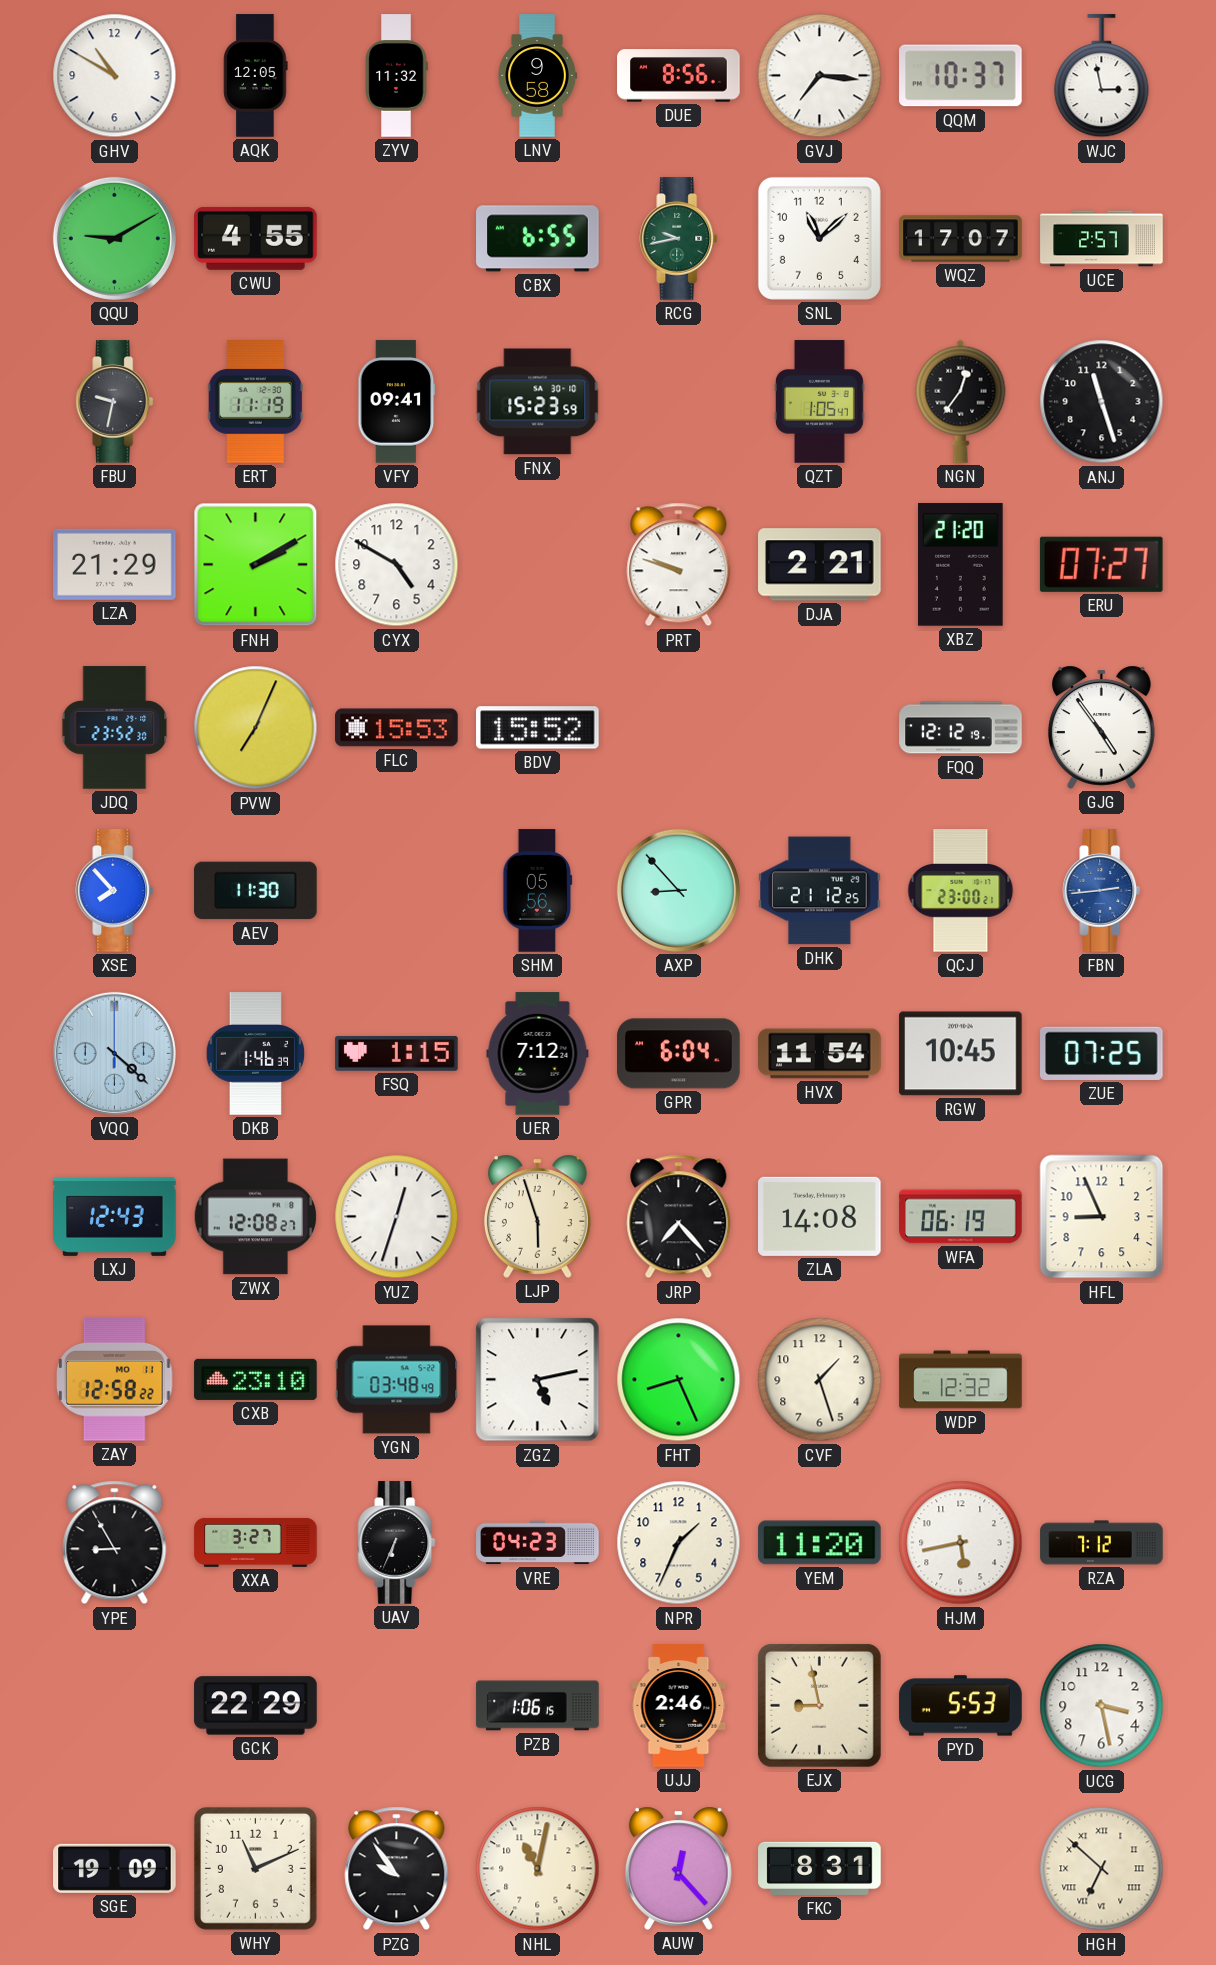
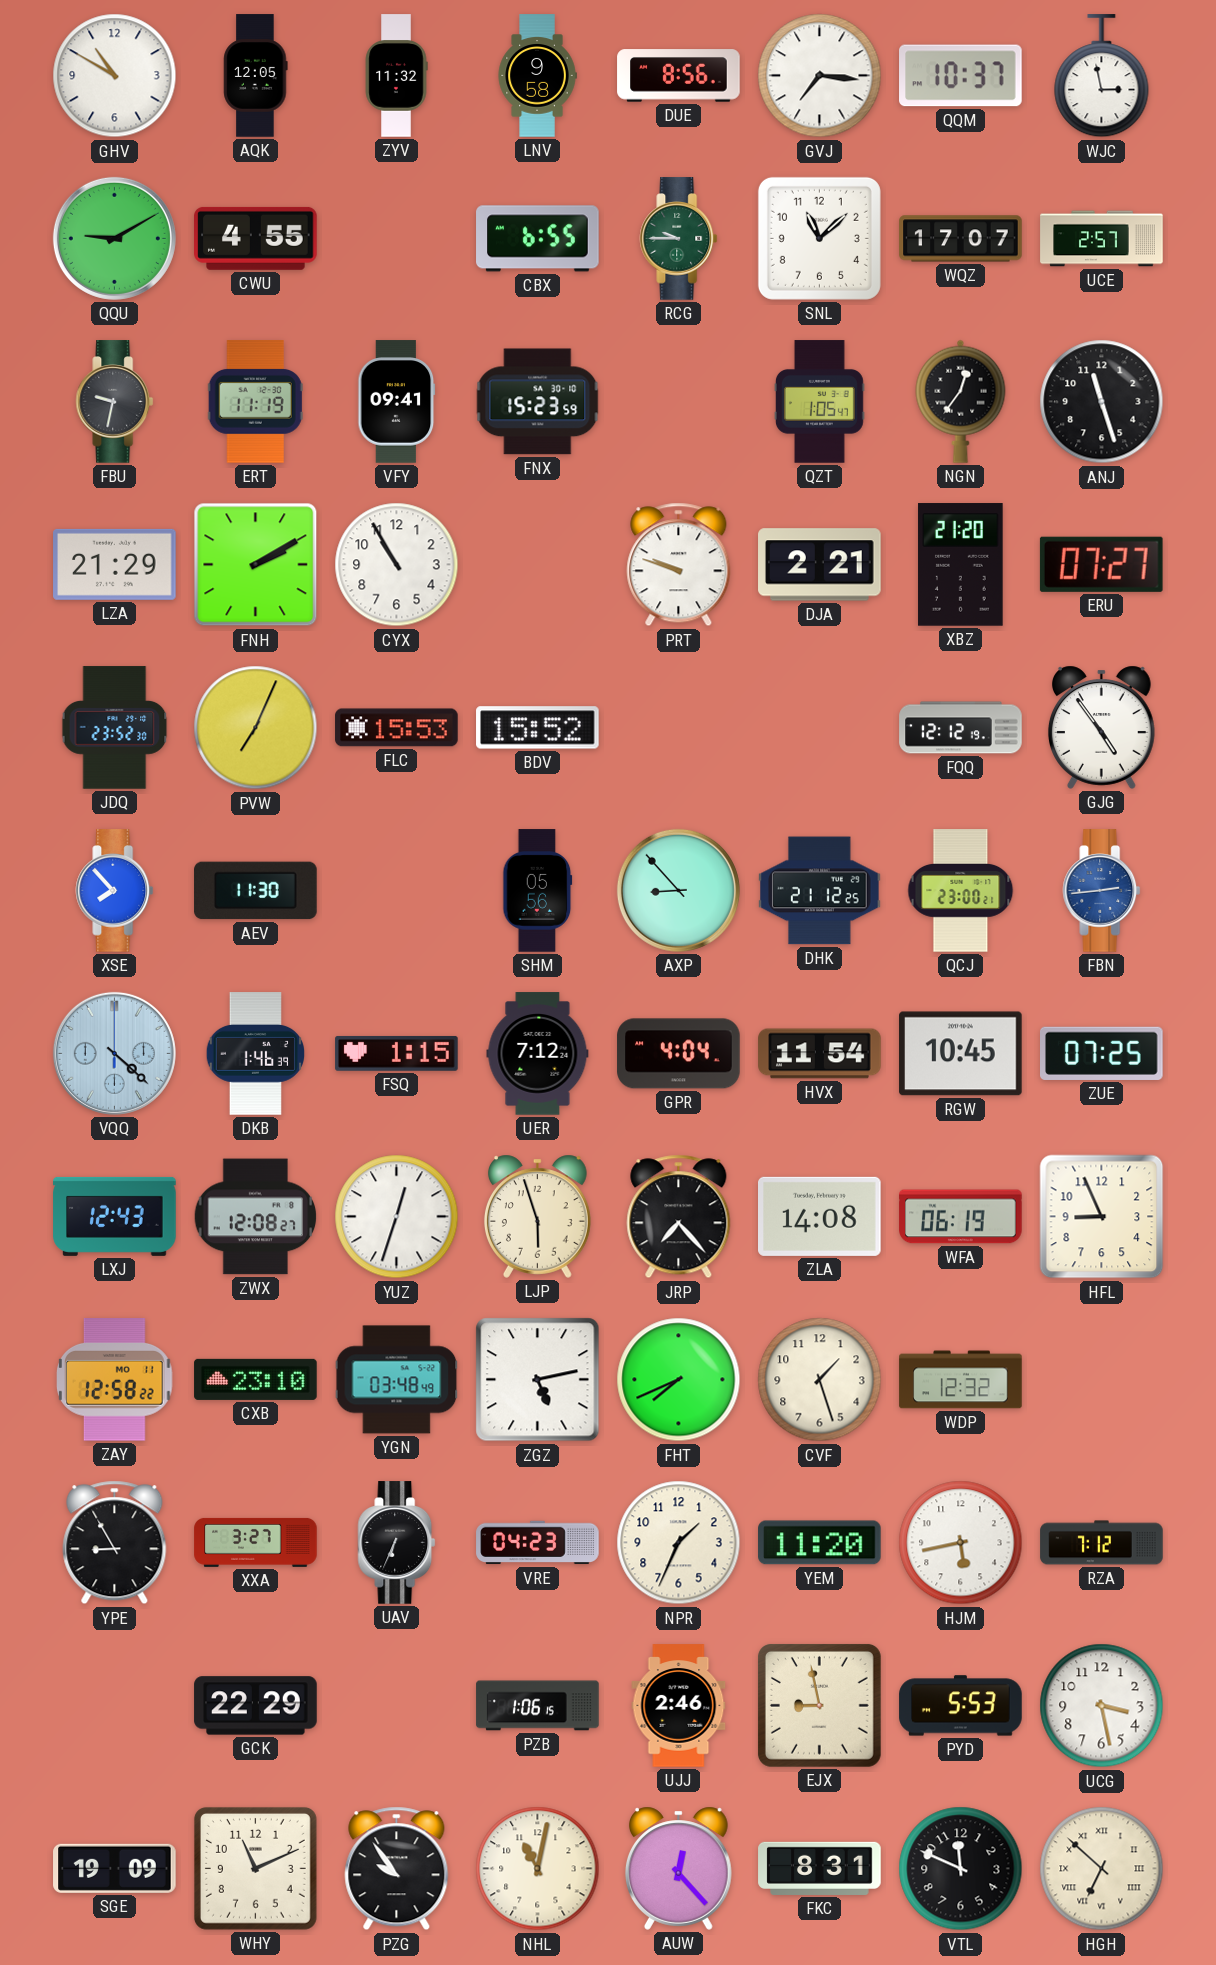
RCG: 9:43 -> 9:45 (679, 239)
CYX: 4:50 -> 10:55 (397, 565)
GPR: 6:04 -> 4:04 (679, 1054)
FHT: 8:26 -> 7:41 (679, 1380)
VTL: none -> 11:49 (961, 1869)
